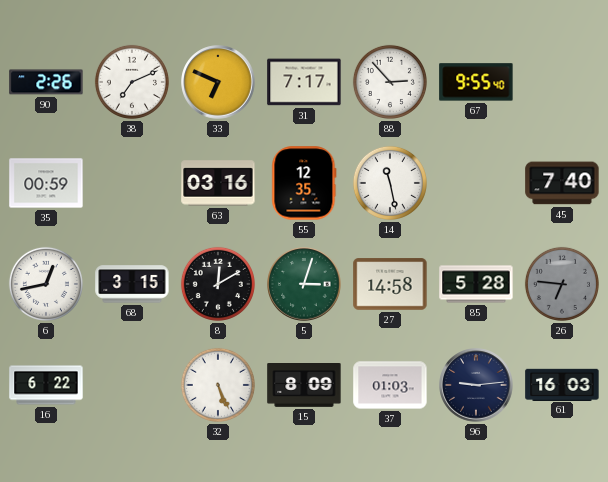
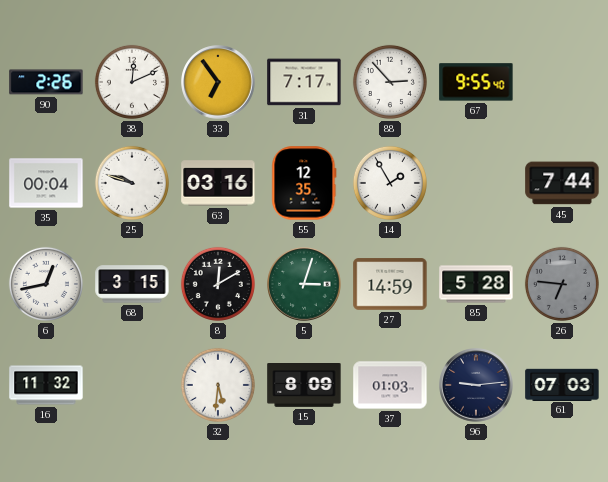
38: 7:11 -> 12:11 (132, 82)
33: 6:49 -> 6:54 (218, 82)
35: 00:59 -> 00:04 (46, 183)
25: none -> 9:48 (132, 183)
14: 11:28 -> 1:55 (390, 183)
45: 7:40 -> 7:44 (562, 183)
27: 14:58 -> 14:59 (390, 284)
16: 6:22 -> 11:32 (46, 385)
32: 5:26 -> 5:31 (218, 385)
61: 16:03 -> 07:03 (562, 384)
